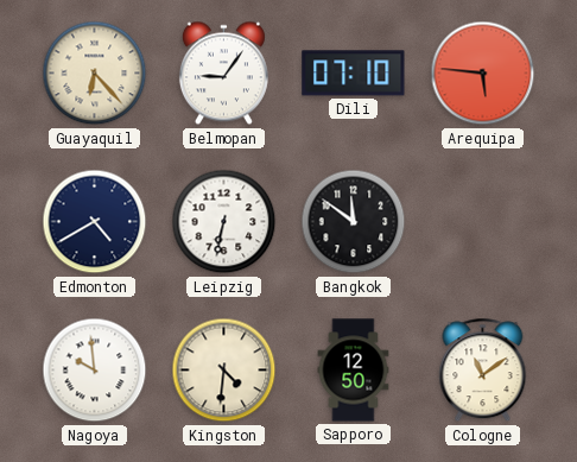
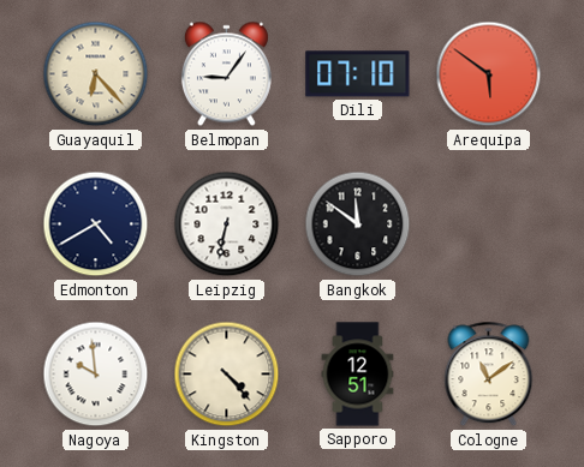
Arequipa: 5:46 -> 5:51 (489, 74)
Kingston: 4:31 -> 4:23 (227, 375)
Sapporo: 12:50 -> 12:51 (358, 375)
